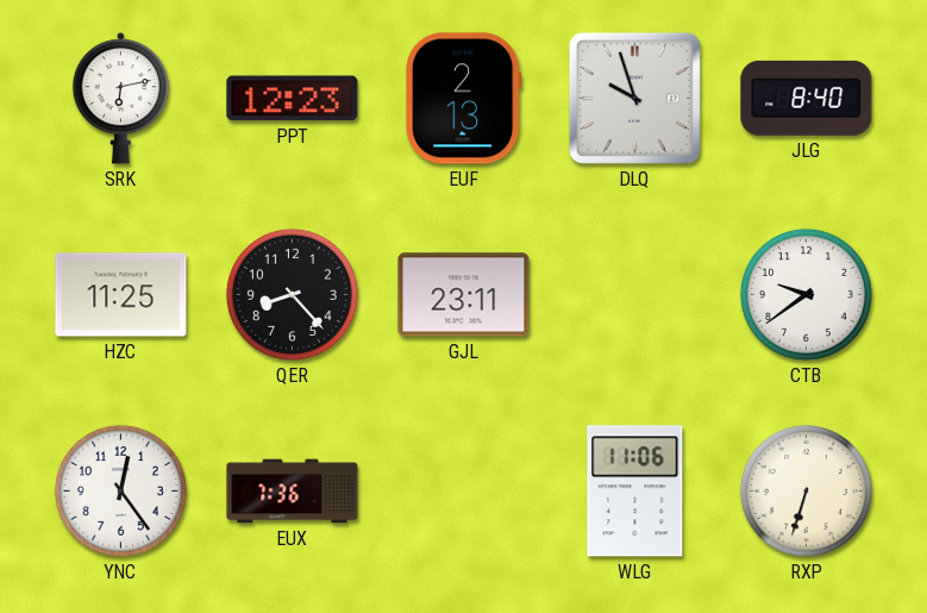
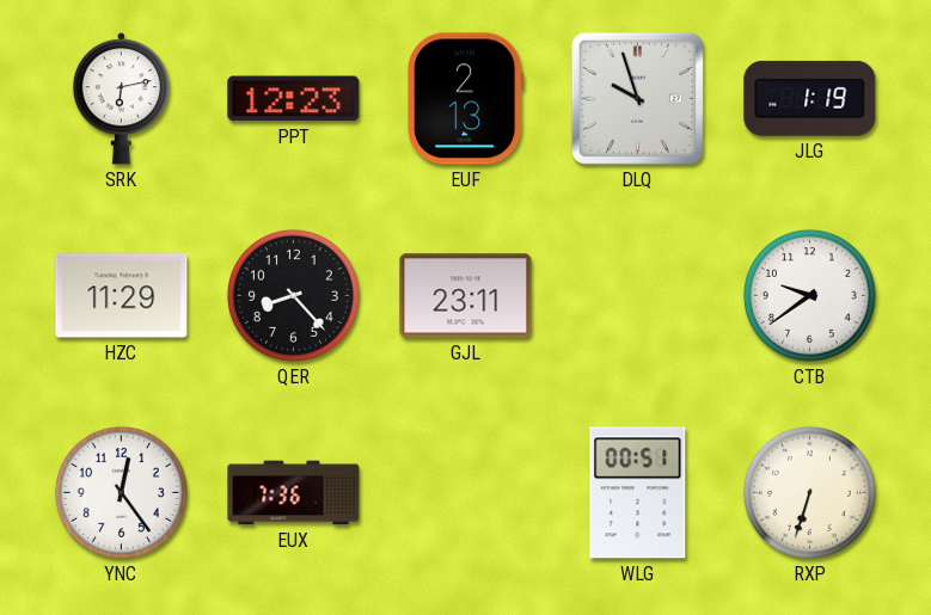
JLG: 8:40 -> 1:19 (810, 98)
HZC: 11:25 -> 11:29 (122, 296)
WLG: 11:06 -> 00:51 (638, 493)
